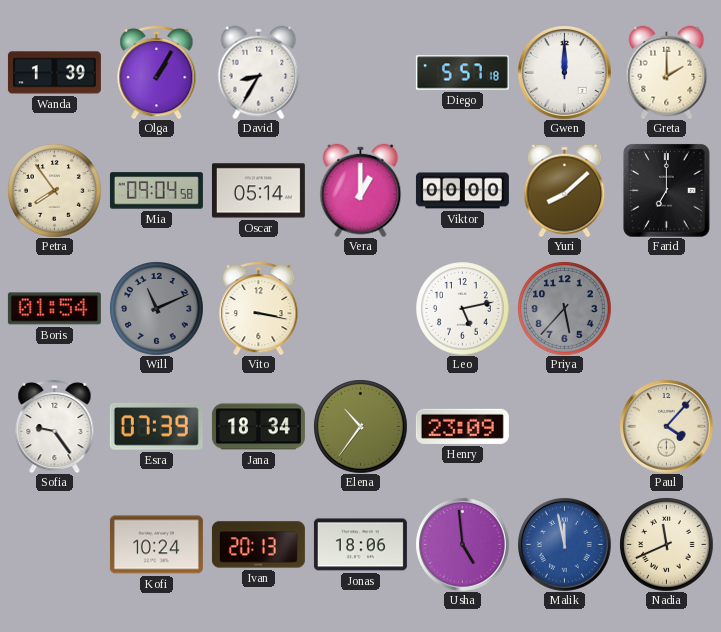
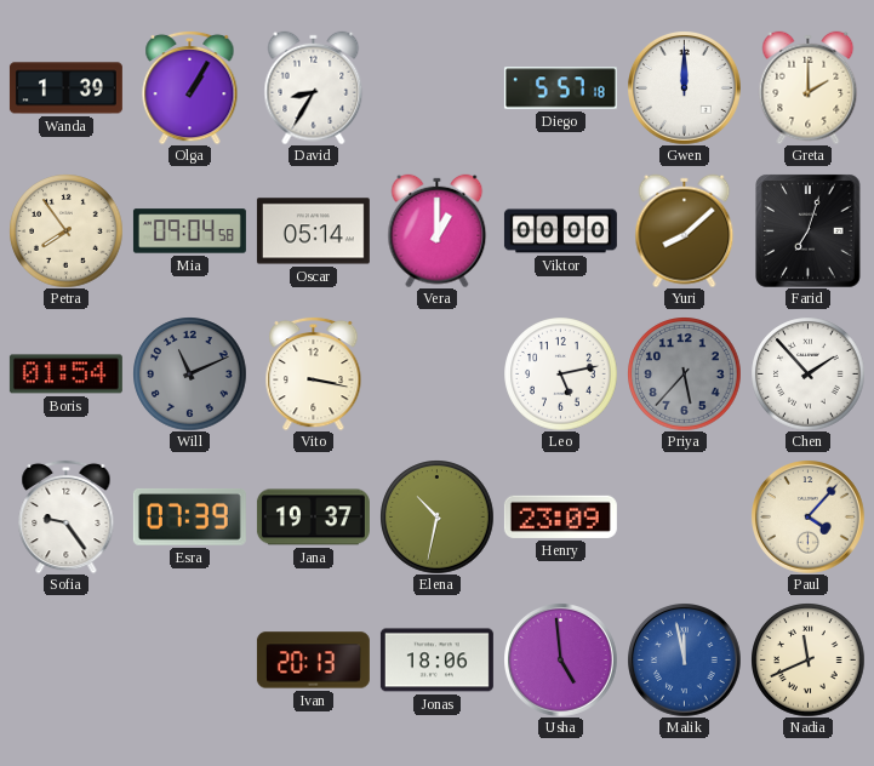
Farid: 7:00 -> 7:03 (809, 230)
Chen: none -> 1:53 (807, 373)
Jana: 18:34 -> 19:37 (313, 518)
Elena: 10:36 -> 10:32 (436, 516)
Kofi: 10:24 -> none (156, 545)
